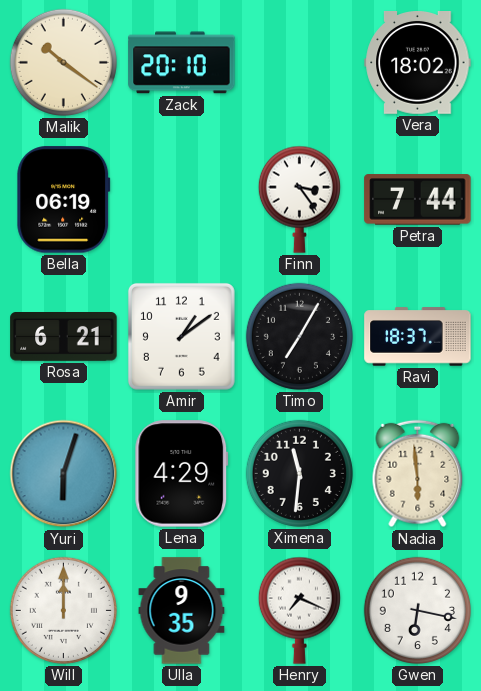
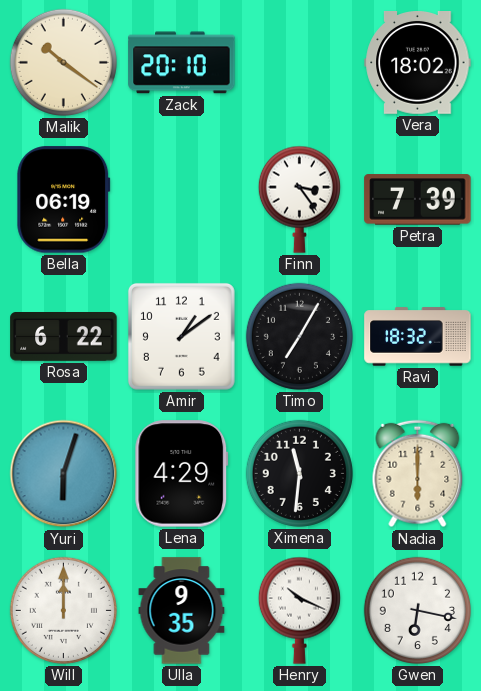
Petra: 7:44 -> 7:39 (418, 200)
Rosa: 6:21 -> 6:22 (64, 337)
Ravi: 18:37 -> 18:32 (418, 337)
Nadia: 5:59 -> 6:00 (418, 474)
Henry: 7:19 -> 10:19 (299, 610)
